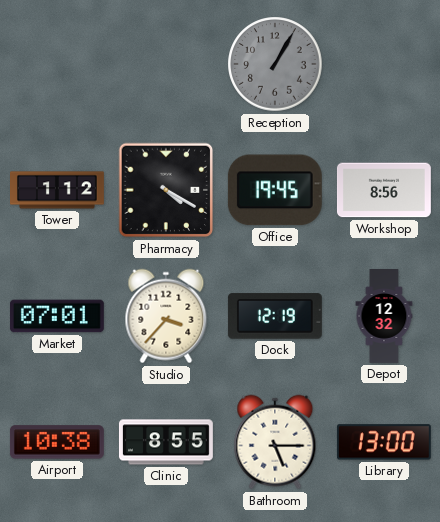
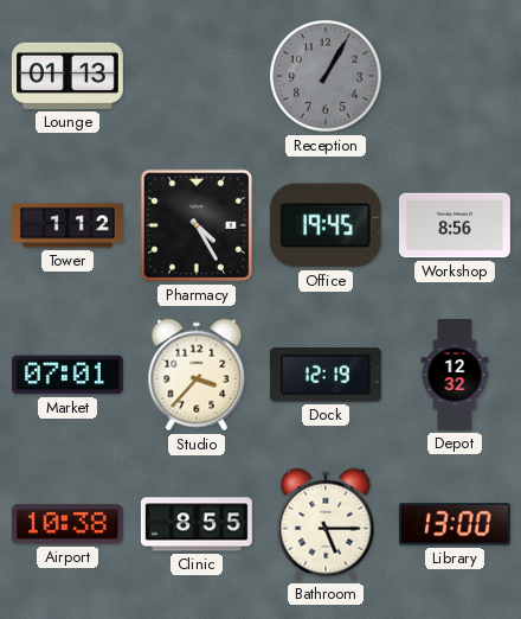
Lounge: none -> 01:13 (67, 76)
Pharmacy: 4:20 -> 4:25 (197, 225)
